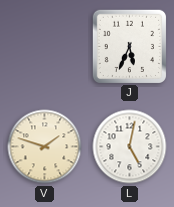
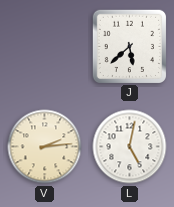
J: 5:34 -> 5:38 (129, 46)
V: 1:48 -> 2:14 (45, 147)
